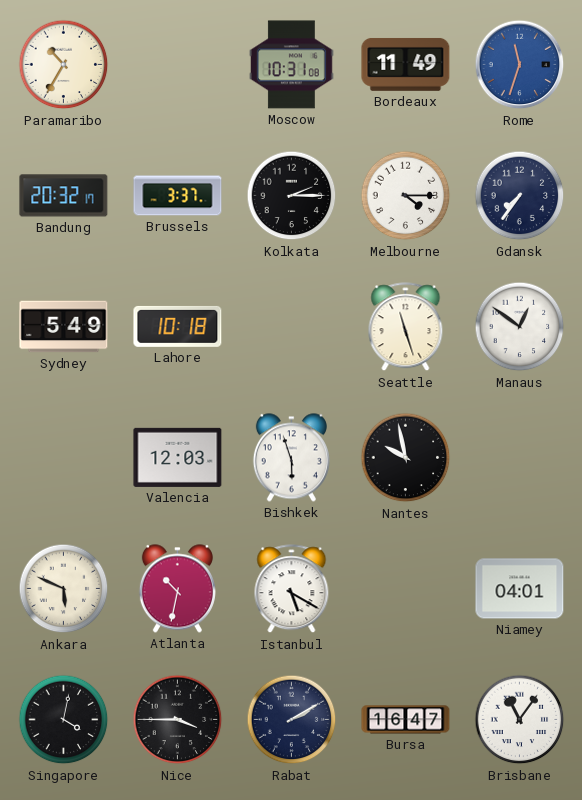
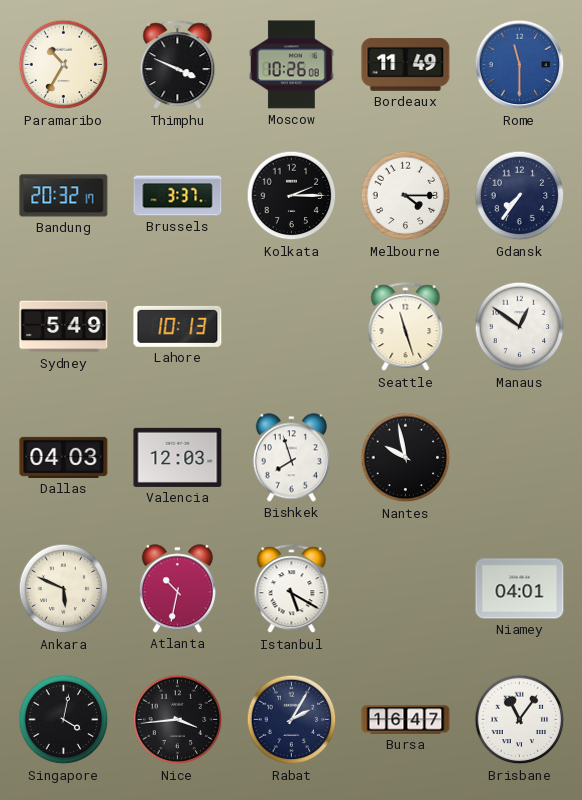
Thimphu: none -> 3:49 (178, 65)
Moscow: 10:31 -> 10:26 (292, 65)
Rome: 11:33 -> 11:30 (520, 65)
Lahore: 10:18 -> 10:13 (178, 326)
Dallas: none -> 04:03 (64, 457)
Bishkek: 5:57 -> 7:57 (291, 458)
Nice: 3:45 -> 3:44 (178, 720)
Rabat: 2:10 -> 2:05 (292, 720)
